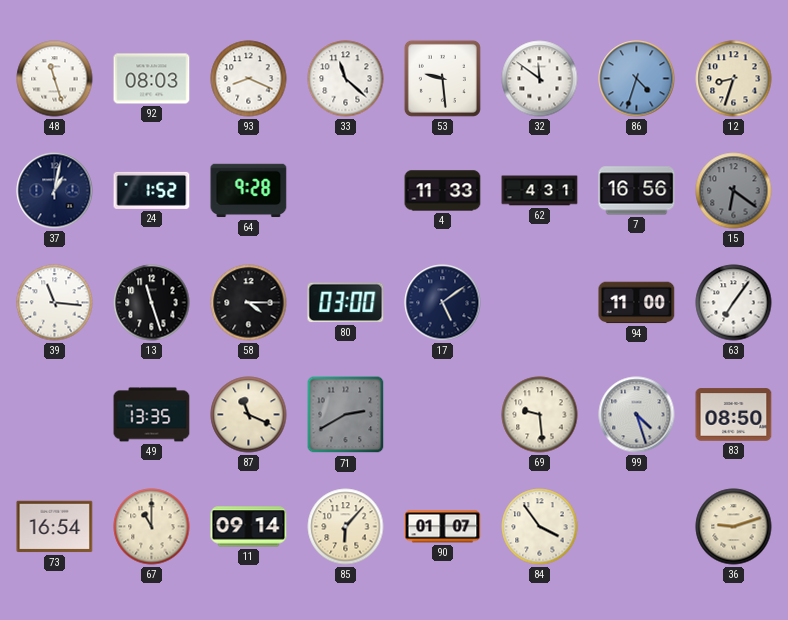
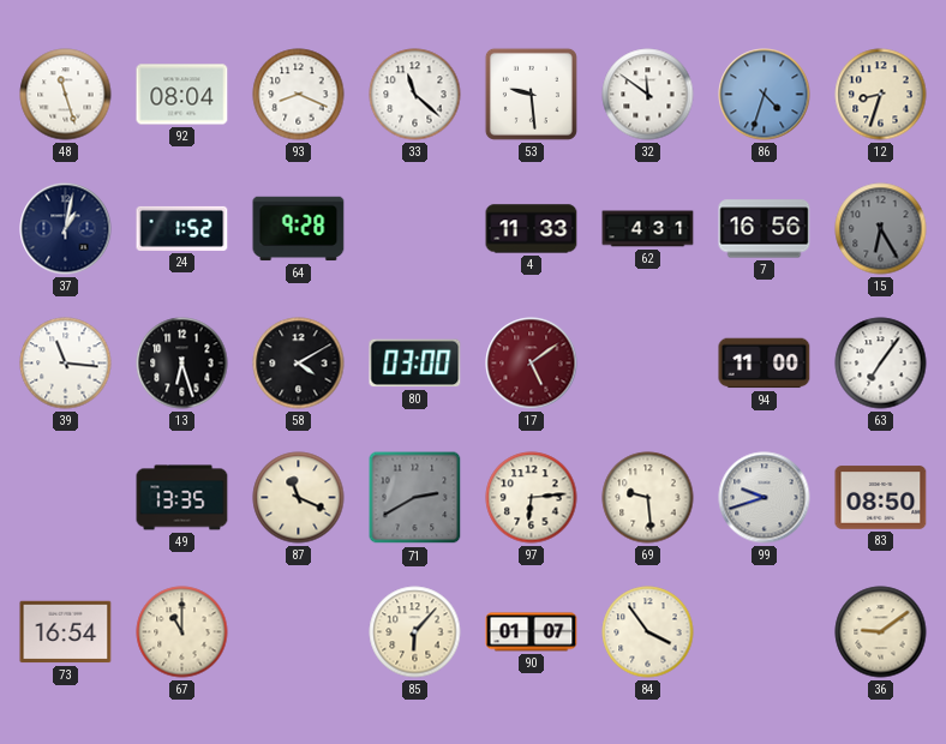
92: 08:03 -> 08:04 (182, 95)
15: 6:21 -> 6:25 (881, 229)
13: 11:27 -> 6:27 (182, 364)
58: 4:15 -> 4:10 (299, 364)
17 dial: navy -> burgundy (532, 364)
97: none -> 6:14 (532, 498)
99: 4:27 -> 9:42 (765, 498)
11: 09:14 -> none (249, 527)
36: 9:12 -> 9:09 (881, 632)
